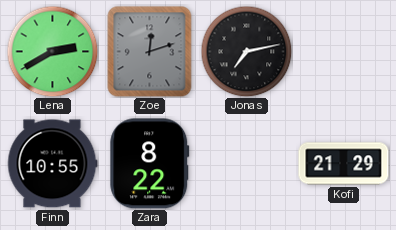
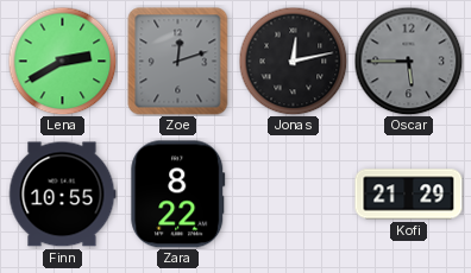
Jonas: 7:13 -> 12:13 (293, 61)
Oscar: none -> 5:45 (408, 61)
